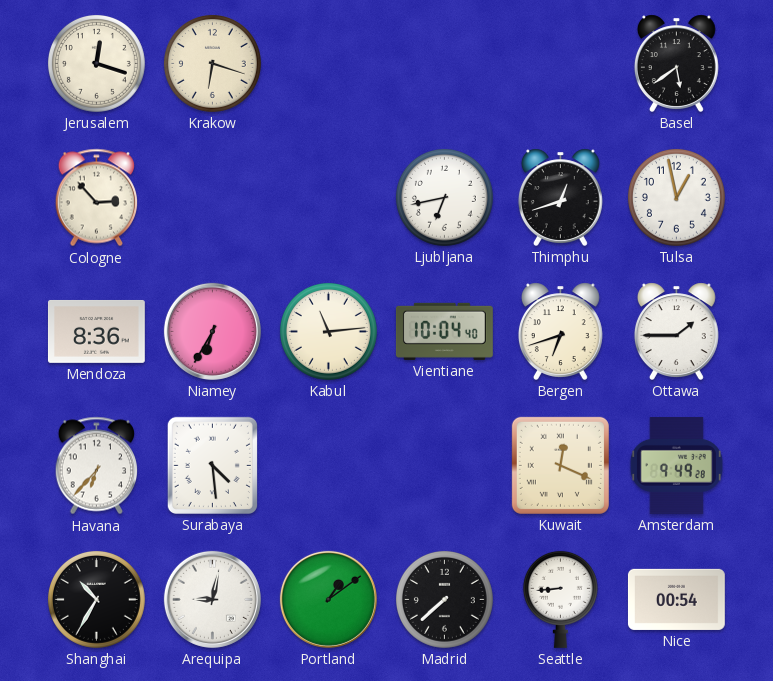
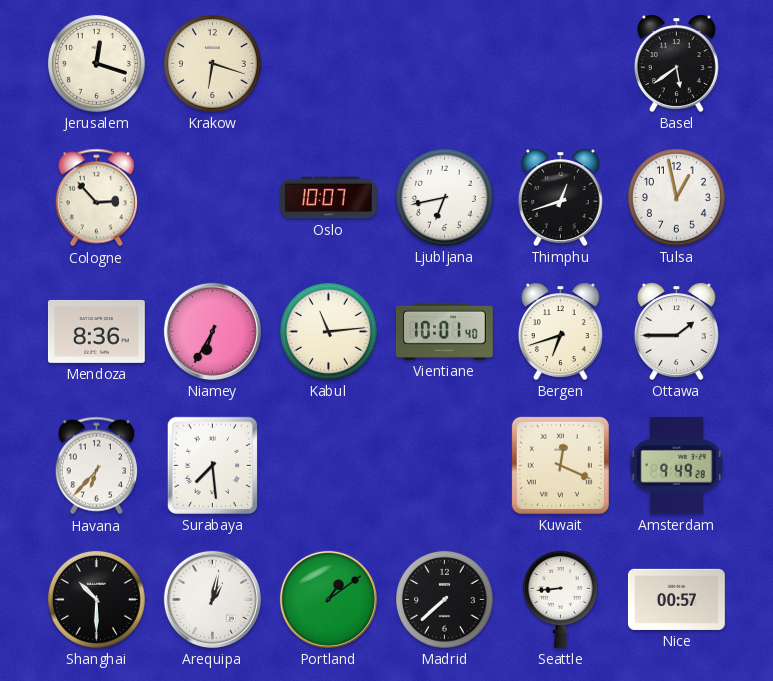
Oslo: none -> 10:07 (329, 198)
Vientiane: 10:04 -> 10:01 (444, 331)
Surabaya: 4:29 -> 7:29 (212, 465)
Shanghai: 10:35 -> 10:30 (96, 599)
Arequipa: 9:02 -> 1:02 (212, 599)
Nice: 00:54 -> 00:57 (676, 599)
